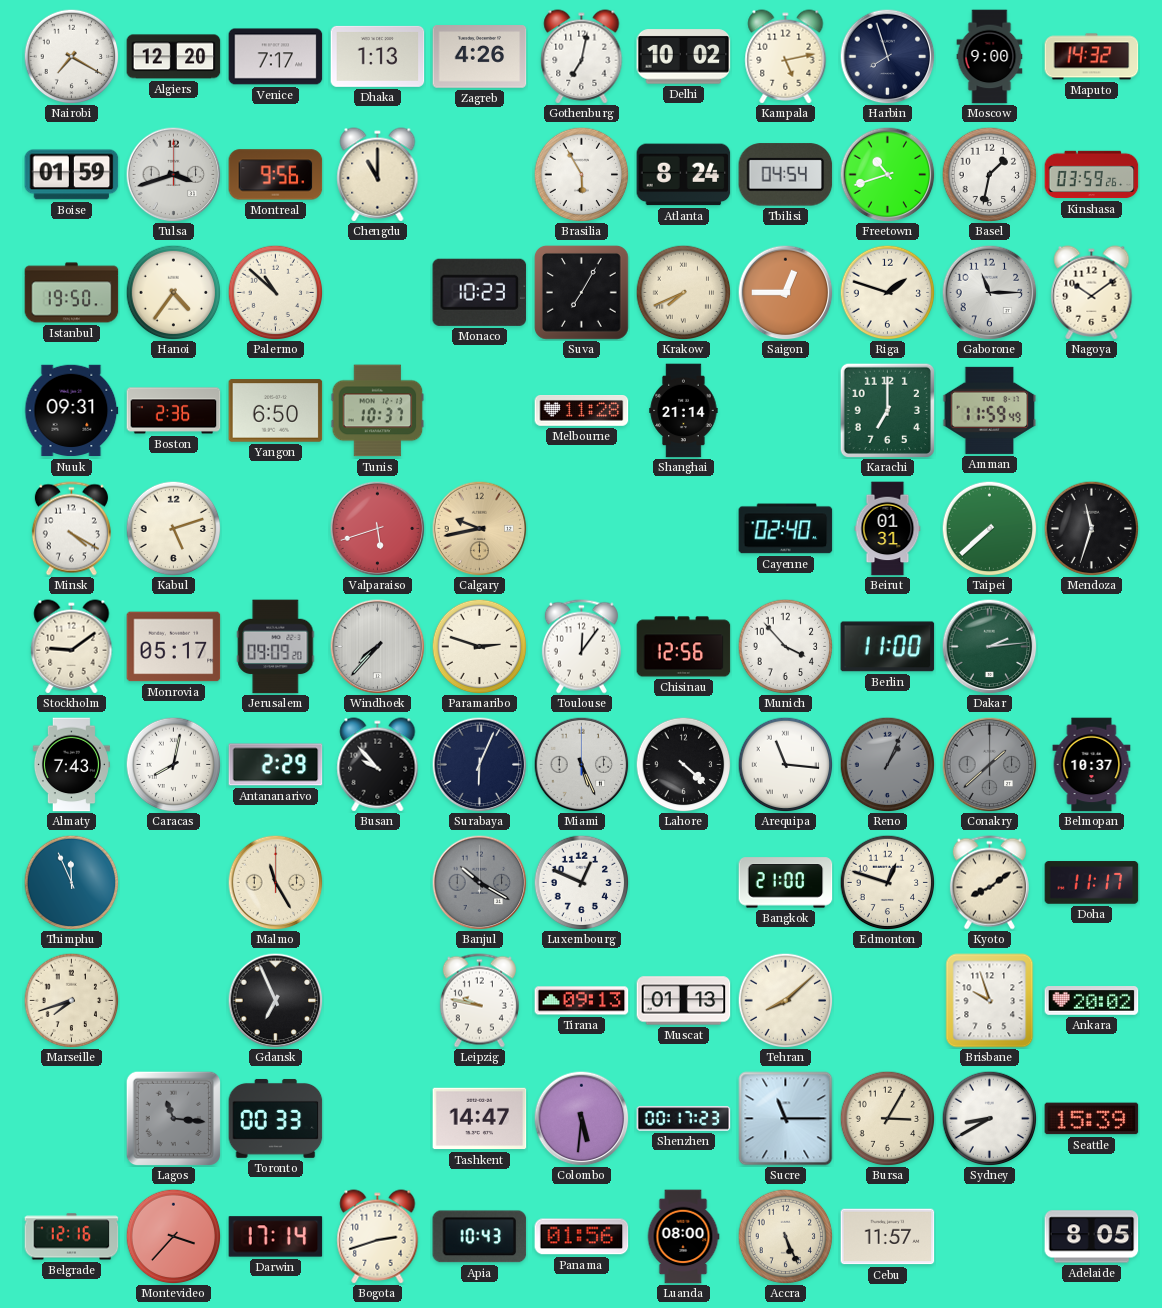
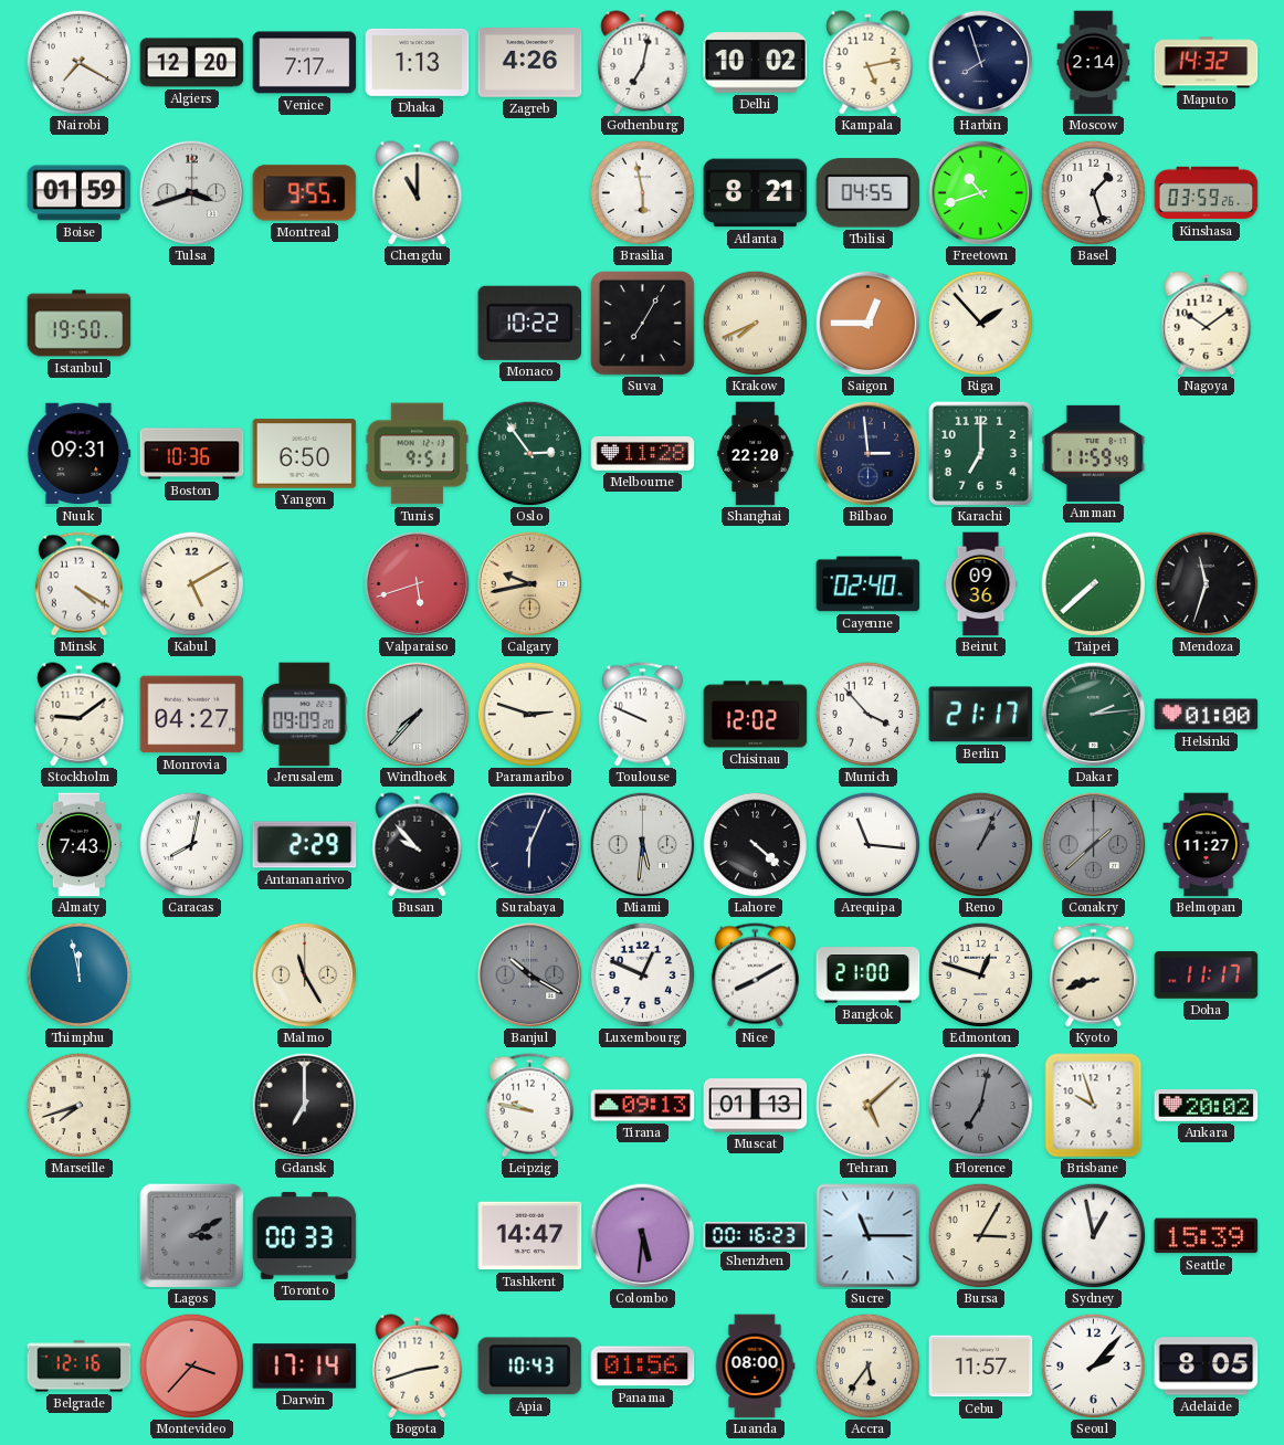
Moscow: 9:00 -> 2:14 (1094, 63)
Montreal: 9:56 -> 9:55 (305, 193)
Brasilia: 5:55 -> 5:58 (642, 192)
Atlanta: 8:24 -> 8:21 (756, 193)
Tbilisi: 04:54 -> 04:55 (869, 193)
Basel: 1:32 -> 1:27 (1093, 192)
Hanoi: 4:36 -> none (173, 292)
Palermo: 10:52 -> none (275, 292)
Monaco: 10:23 -> 10:22 (530, 323)
Riga: 1:48 -> 1:53 (980, 323)
Gaborone: 11:15 -> none (989, 292)
Boston: 2:36 -> 10:36 (192, 454)
Tunis: 10:37 -> 9:51 (418, 454)
Oslo: none -> 2:54 (529, 453)
Shanghai: 21:14 -> 22:20 (756, 454)
Bilbao: none -> 2:59 (867, 453)
Kabul: 5:12 -> 5:10 (191, 583)
Beirut: 01:31 -> 09:36 (981, 584)
Monrovia: 05:17 -> 04:27 (192, 715)
Toulouse: 12:06 -> 9:49 (642, 715)
Chisinau: 12:56 -> 12:02 (756, 715)
Berlin: 11:00 -> 21:17 (981, 715)
Helsinki: none -> 01:00 (1207, 715)
Miami: 5:26 -> 5:31 (642, 844)
Belmopan: 10:37 -> 11:27 (1207, 845)
Thimphu: 11:56 -> 11:58 (78, 974)
Nice: none -> 8:10 (755, 975)
Kyoto: 8:09 -> 8:42 (1093, 975)
Gdansk: 6:56 -> 7:00 (304, 1105)
Tehran: 8:08 -> 5:08 (867, 1105)
Florence: none -> 7:02 (980, 1105)
Lagos: 11:16 -> 3:10 (191, 1235)
Shenzhen: 00:17 -> 00:16 (756, 1236)
Sydney: 8:40 -> 12:58 (1093, 1235)
Accra: 5:26 -> 5:36 (867, 1365)
Seoul: none -> 2:07 (1093, 1365)
